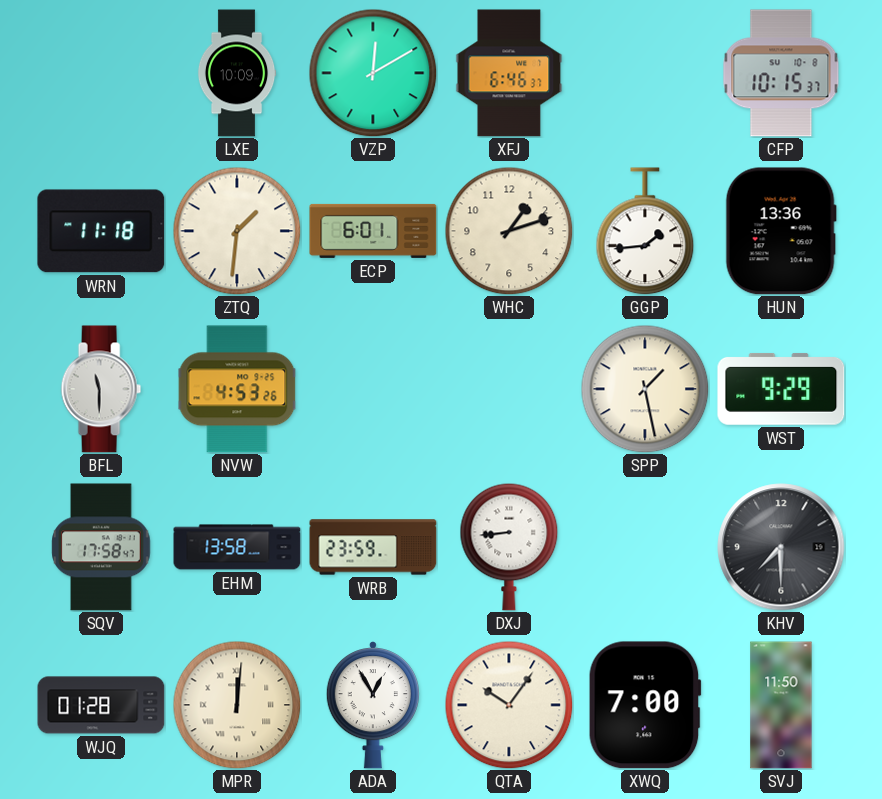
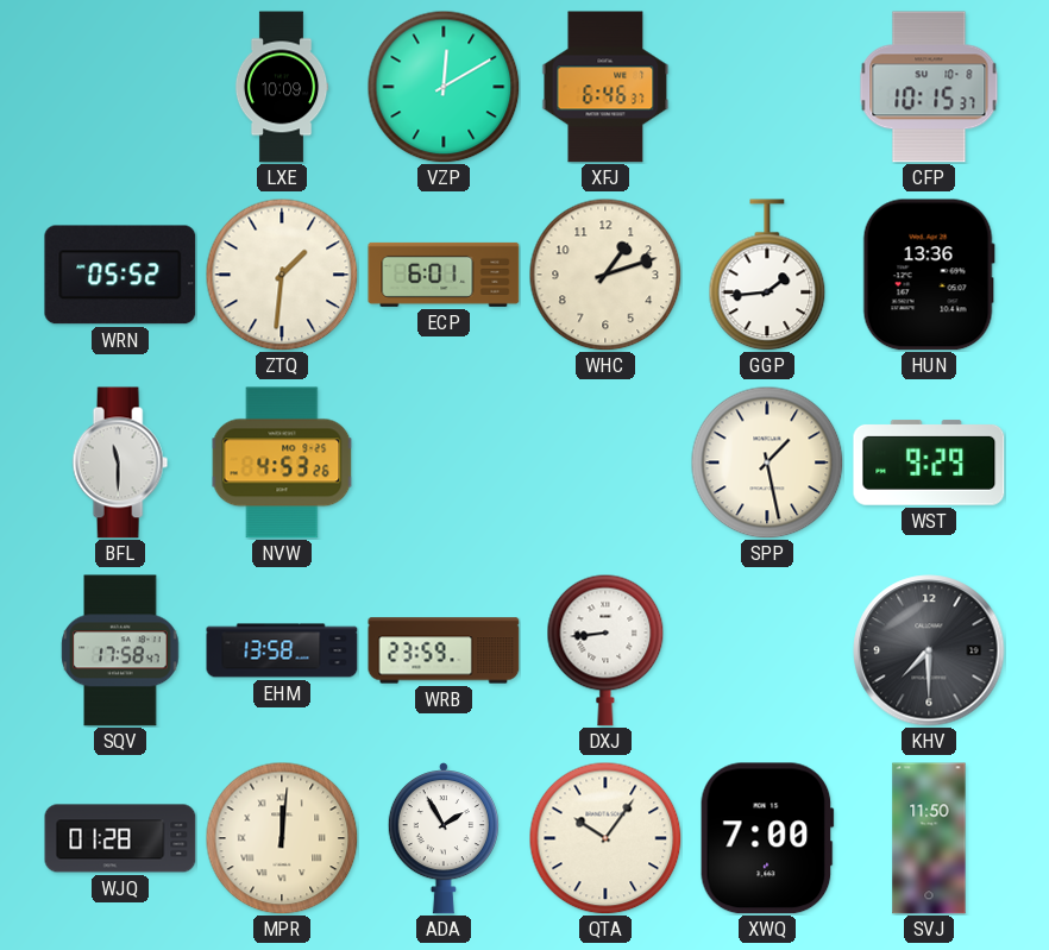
WRN: 11:18 -> 05:52 (120, 275)
ADA: 12:55 -> 1:55 (444, 839)
